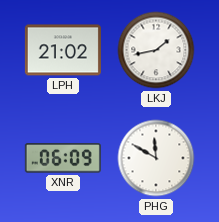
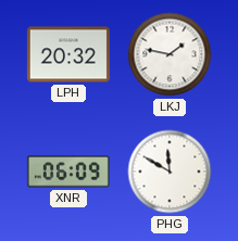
LPH: 21:02 -> 20:32 (68, 54)
LKJ: 1:43 -> 1:47 (170, 54)
